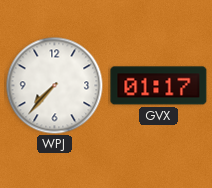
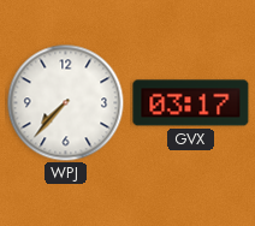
GVX: 01:17 -> 03:17 (191, 103)
